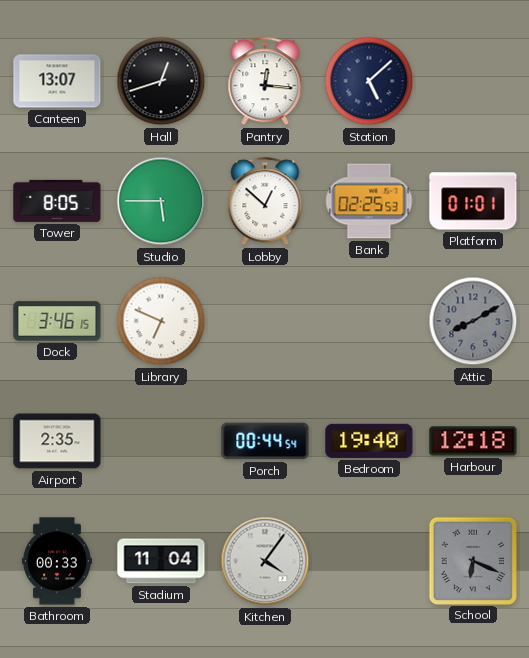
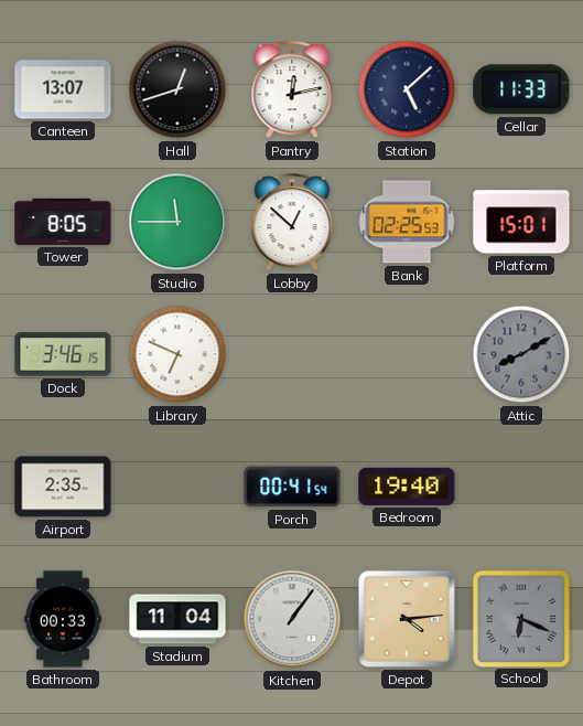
Pantry: 12:16 -> 12:13 (292, 90)
Cellar: none -> 11:33 (521, 89)
Studio: 5:45 -> 11:45 (177, 222)
Platform: 01:01 -> 15:01 (521, 222)
Porch: 00:44 -> 00:41 (292, 487)
Harbour: 12:18 -> none (473, 441)
Kitchen: 4:06 -> 1:06 (292, 619)
Depot: none -> 4:14 (407, 619)
